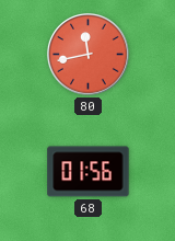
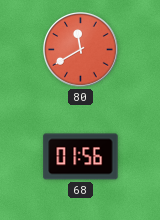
80: 11:43 -> 11:40 (81, 50)
